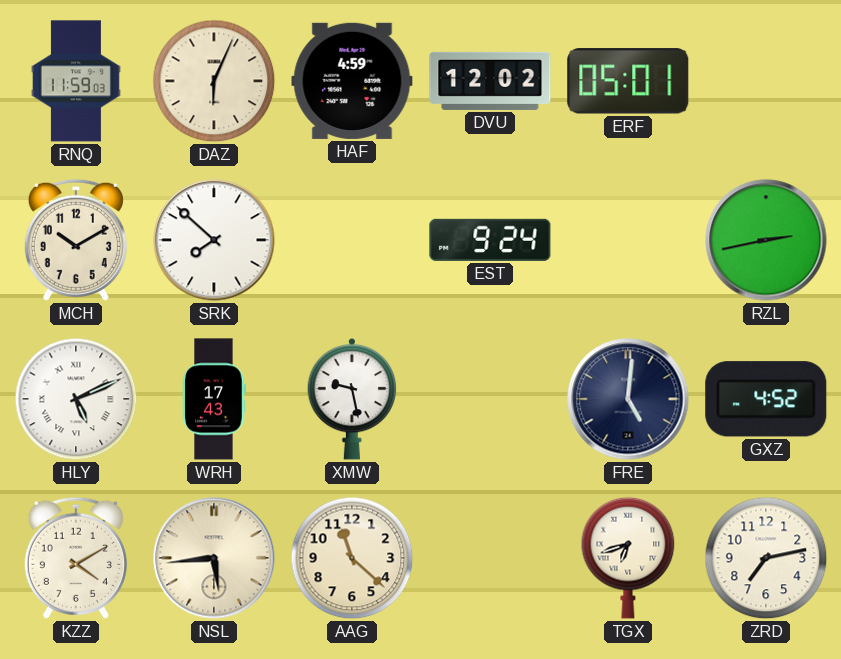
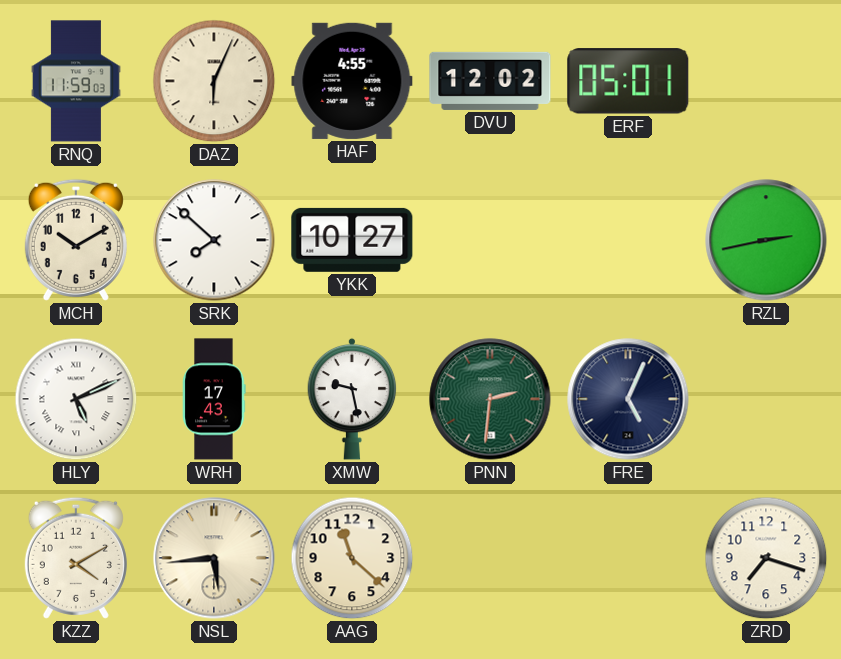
HAF: 4:59 -> 4:55 (352, 81)
YKK: none -> 10:27 (352, 240)
EST: 9:24 -> none (490, 240)
PNN: none -> 2:31 (490, 399)
FRE: 5:01 -> 5:04 (628, 399)
GXZ: 4:52 -> none (766, 399)
TGX: 6:42 -> none (628, 558)
ZRD: 7:13 -> 7:18 (766, 558)
